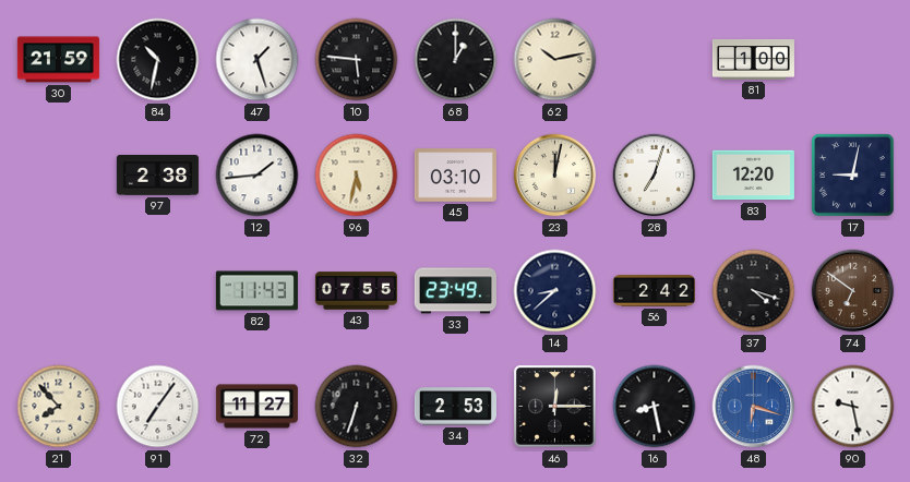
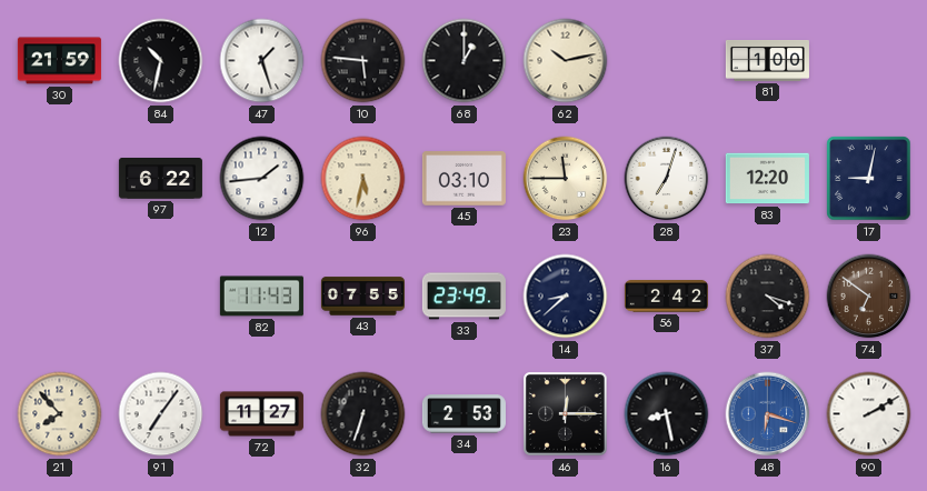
97: 2:38 -> 6:22 (160, 179)
23: 12:02 -> 11:45 (566, 179)
90: 9:28 -> 2:10 (869, 414)
